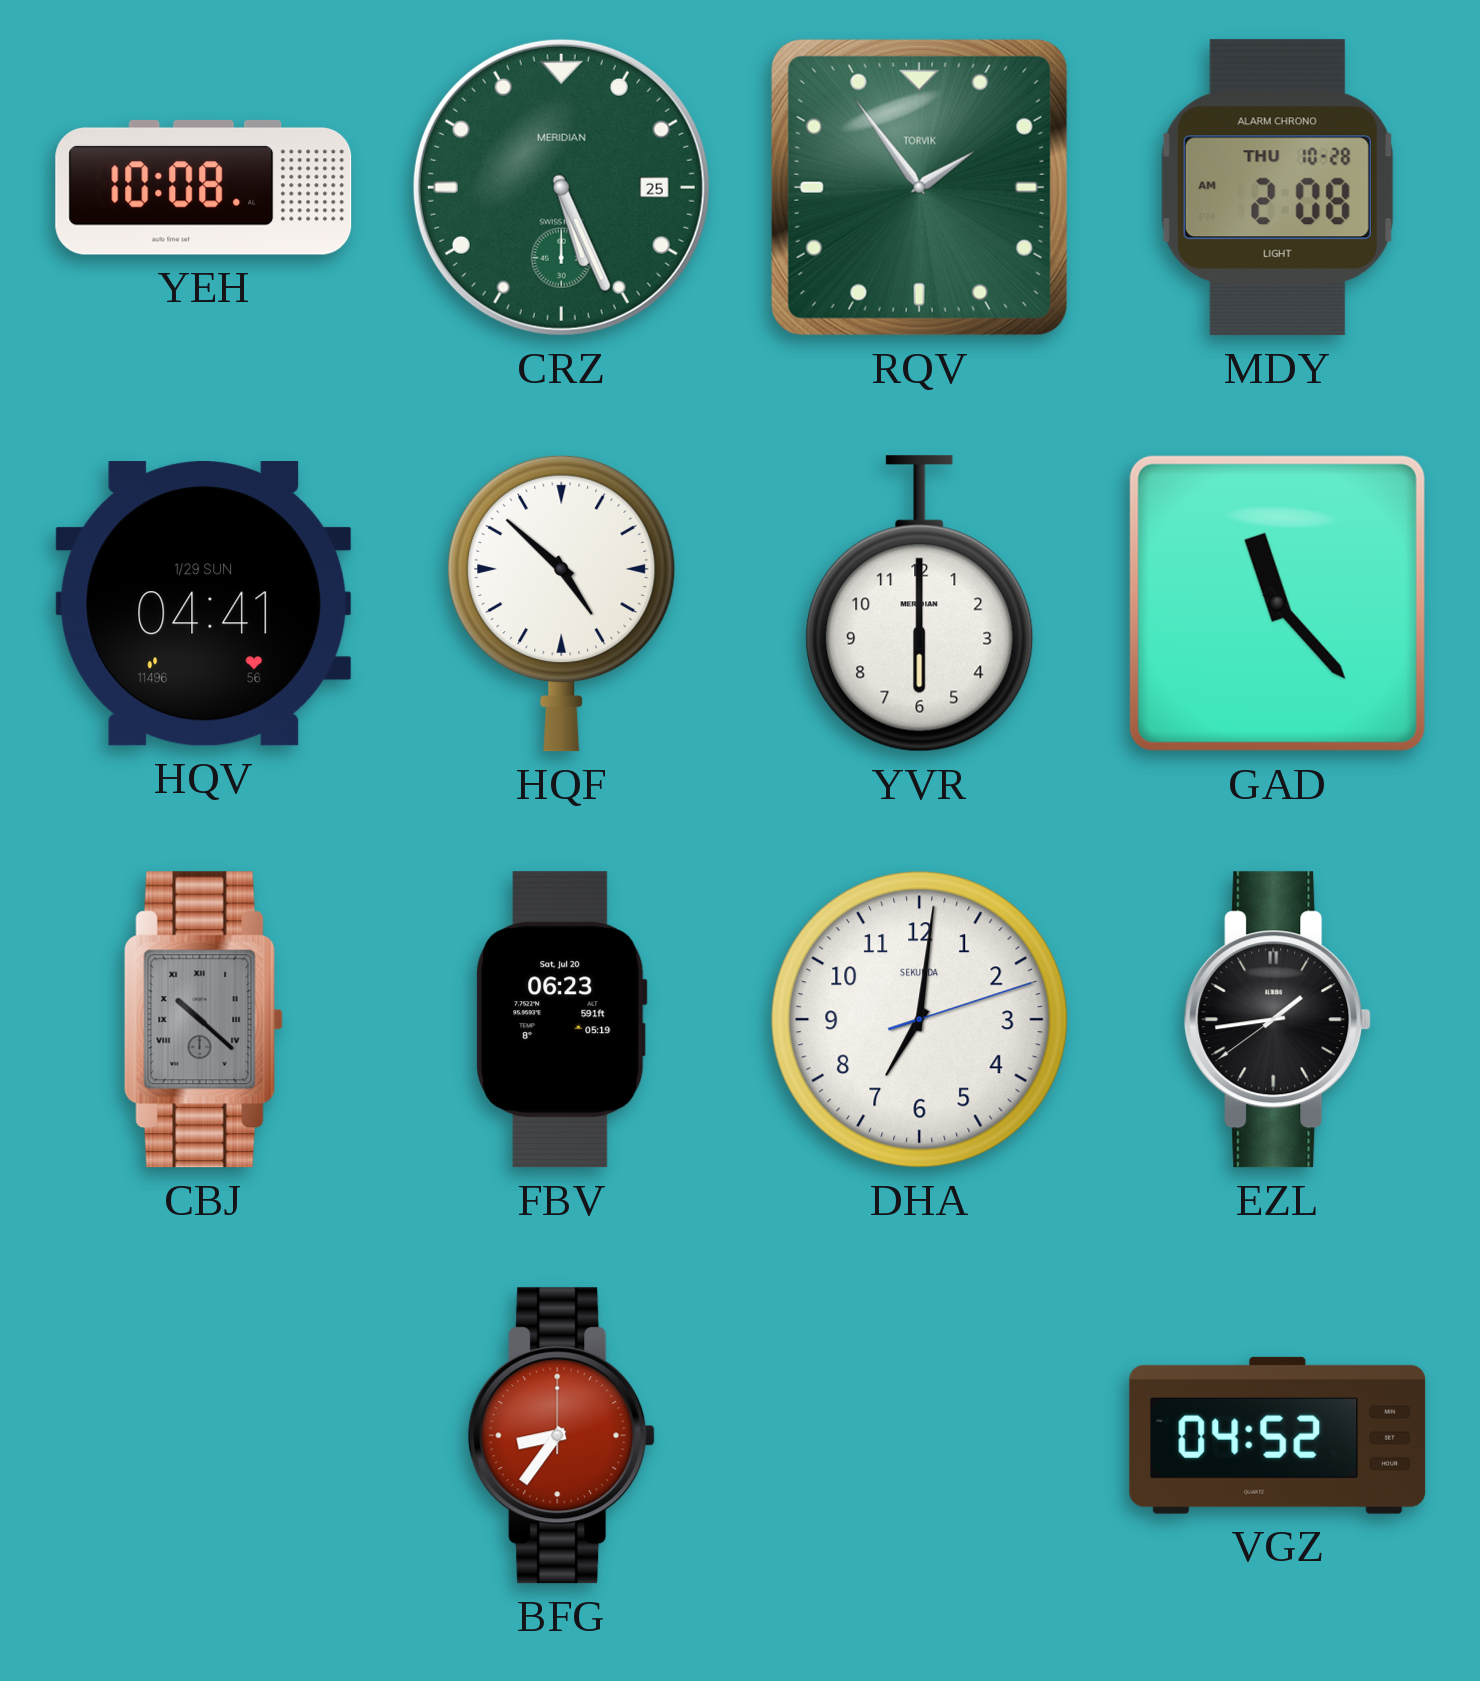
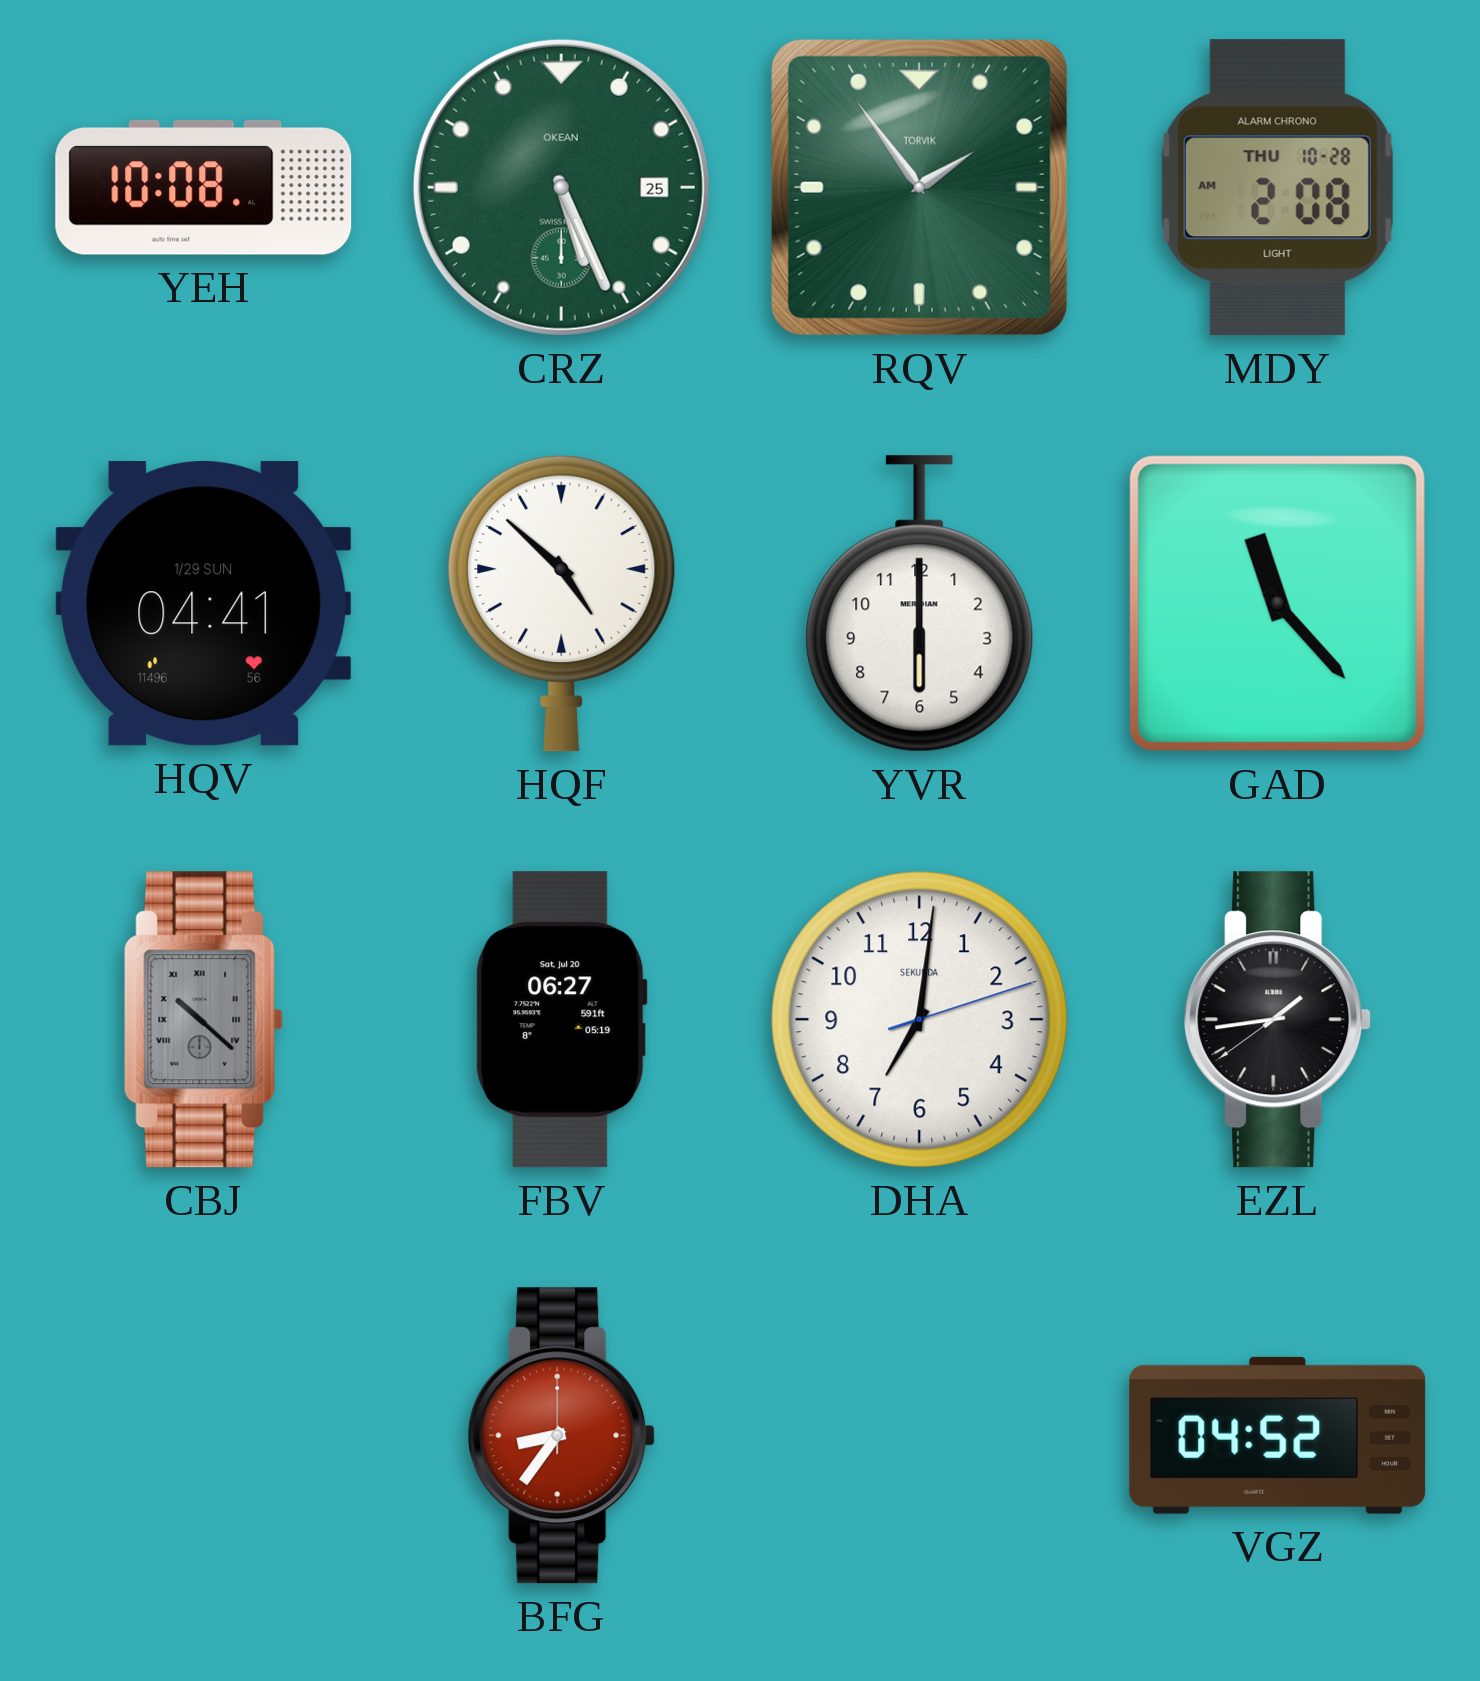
CRZ brand: MERIDIAN -> OKEAN (561, 187)
FBV: 06:23 -> 06:27 (562, 1020)
